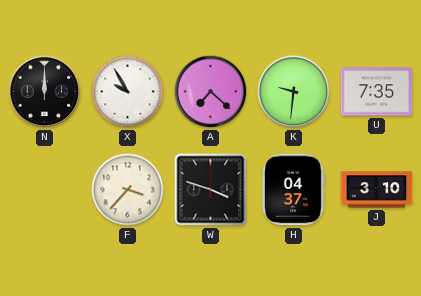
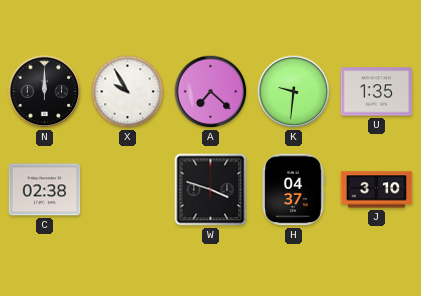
U: 7:35 -> 1:35 (377, 92)
C: none -> 02:38 (45, 190)
F: 3:37 -> none (128, 190)
